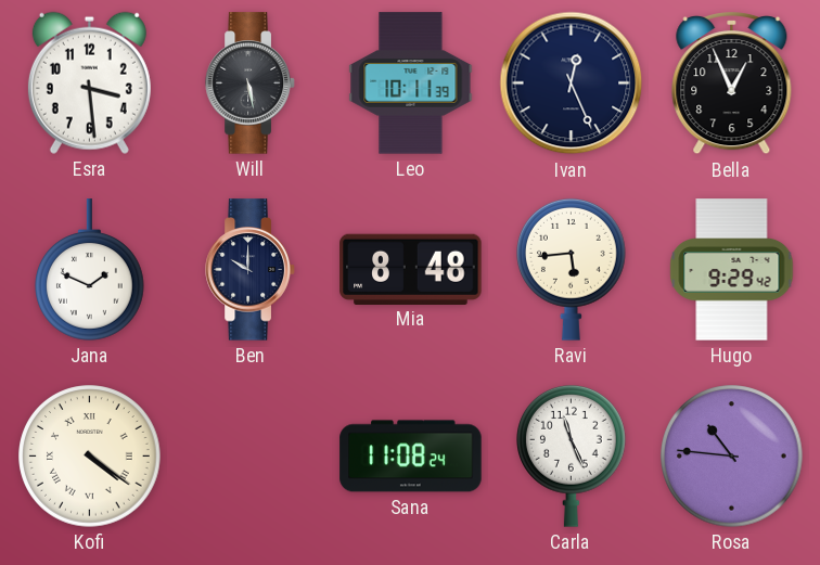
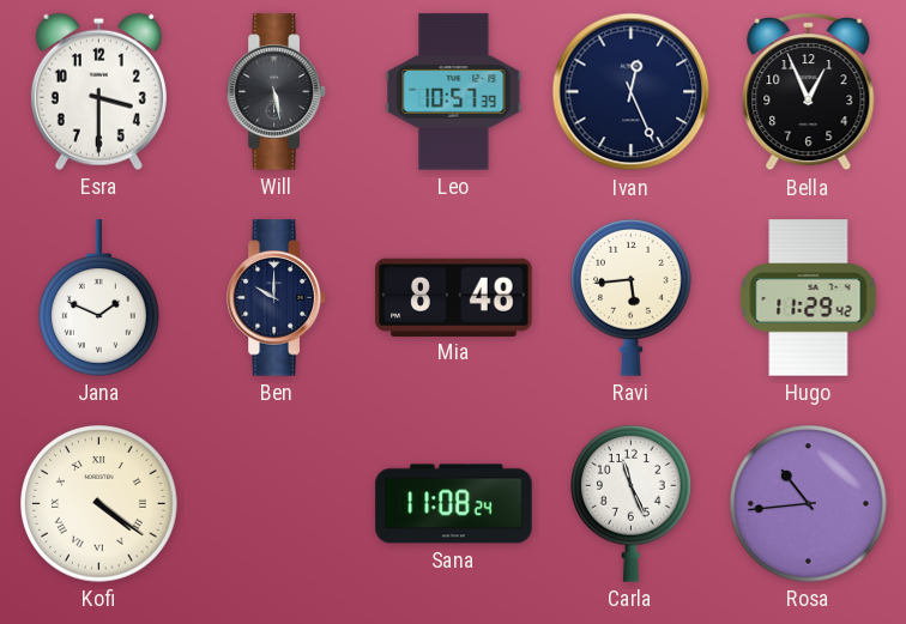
Esra: 3:29 -> 3:30 (98, 91)
Leo: 10:11 -> 10:57 (454, 92)
Hugo: 9:29 -> 11:29 (809, 298)
Rosa: 10:46 -> 10:44 (809, 504)
